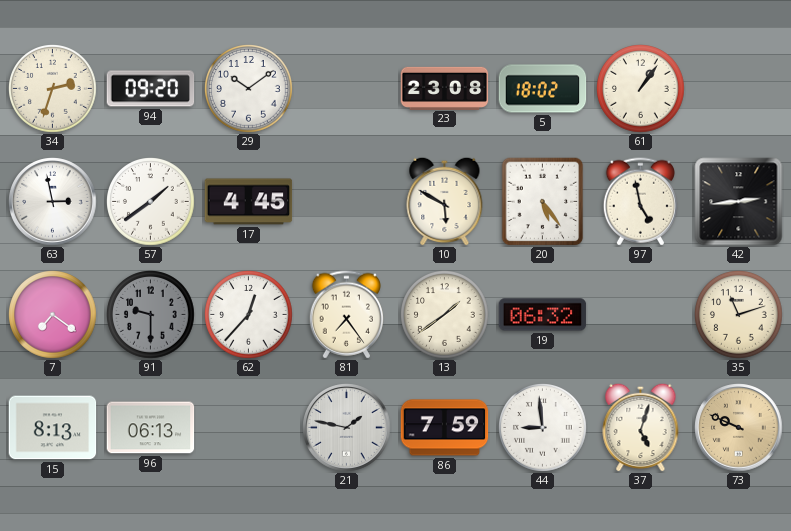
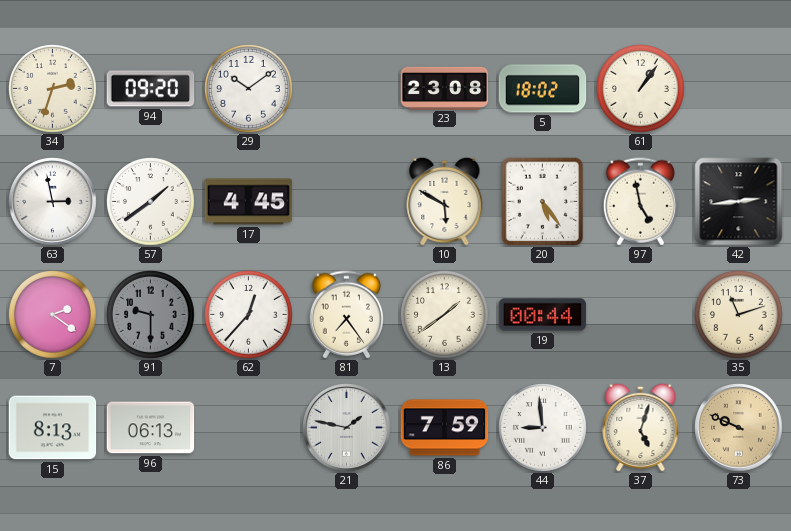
7: 7:21 -> 2:21 (53, 315)
19: 06:32 -> 00:44 (543, 315)
